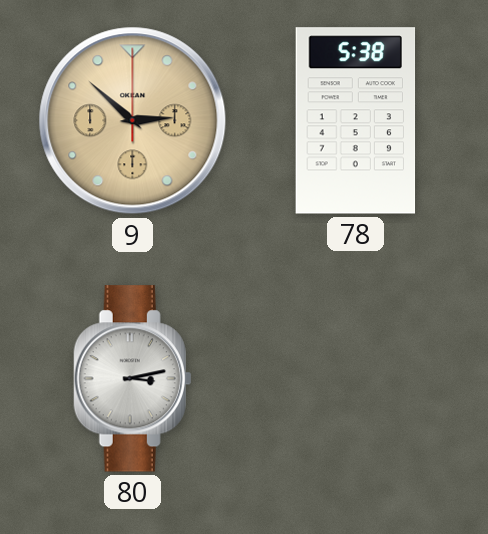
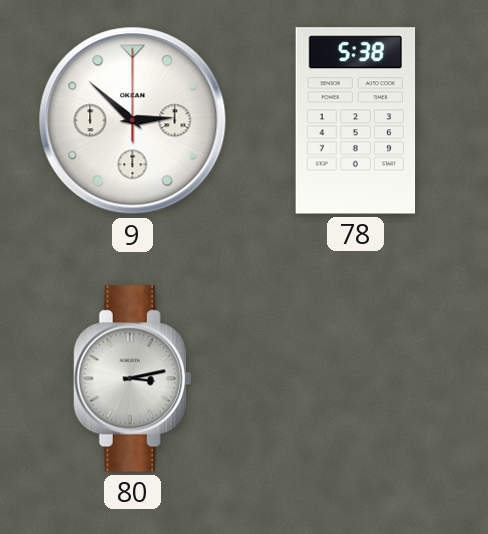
9 dial: champagne -> white (133, 121)
